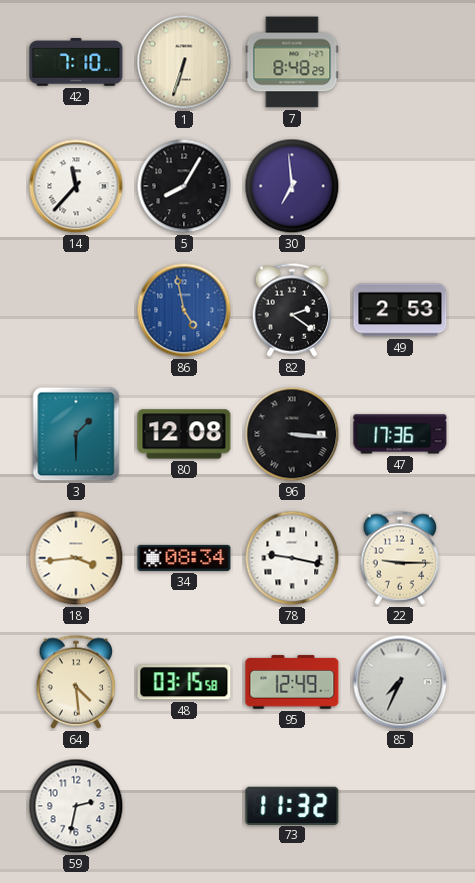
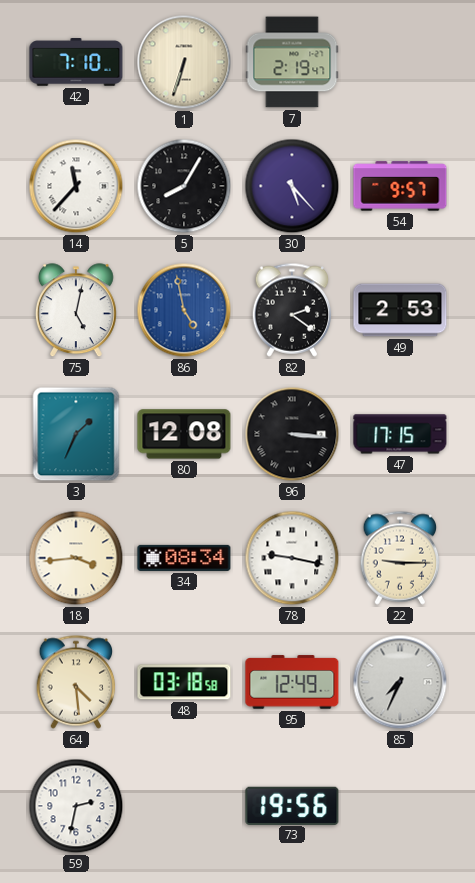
7: 8:48 -> 2:19 (292, 62)
30: 6:59 -> 5:23 (292, 186)
54: none -> 9:57 (400, 186)
75: none -> 5:02 (76, 311)
3: 1:30 -> 1:34 (76, 434)
47: 17:36 -> 17:15 (400, 434)
48: 03:15 -> 03:18 (184, 682)
73: 11:32 -> 19:56 (292, 805)
